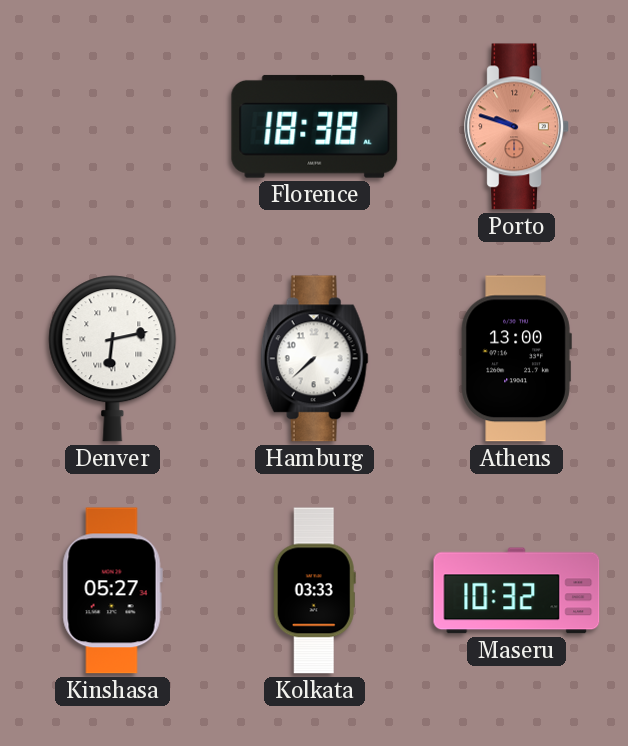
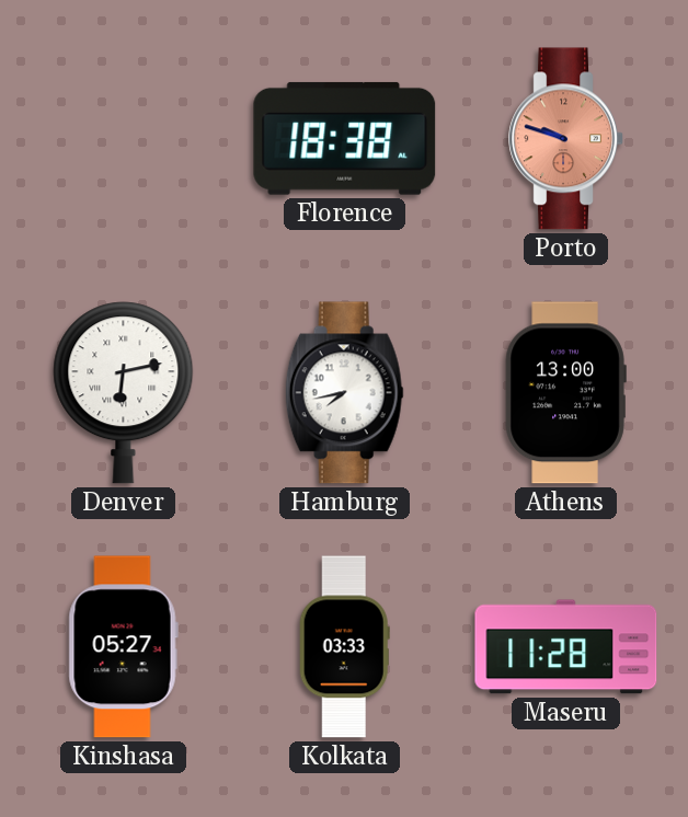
Hamburg: 7:38 -> 7:43 (344, 393)
Maseru: 10:32 -> 11:28 (566, 647)
